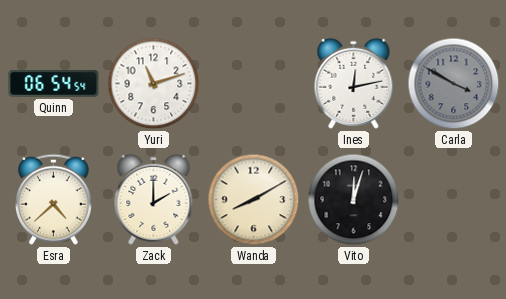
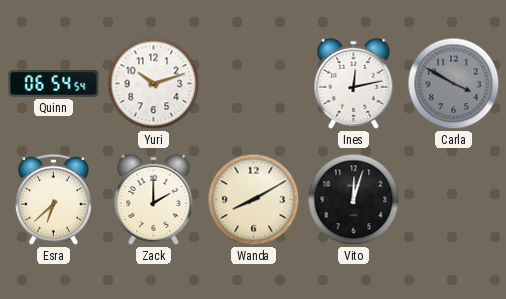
Yuri: 11:12 -> 10:12 (154, 84)
Esra: 4:38 -> 6:38 (53, 199)
